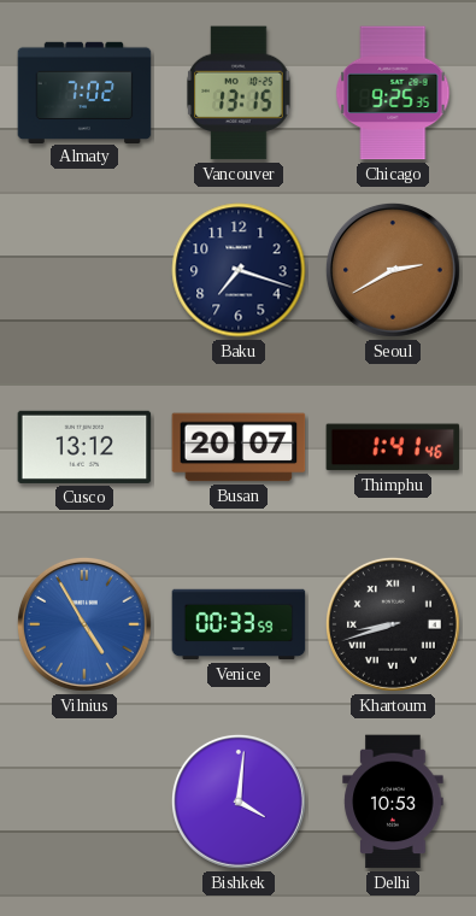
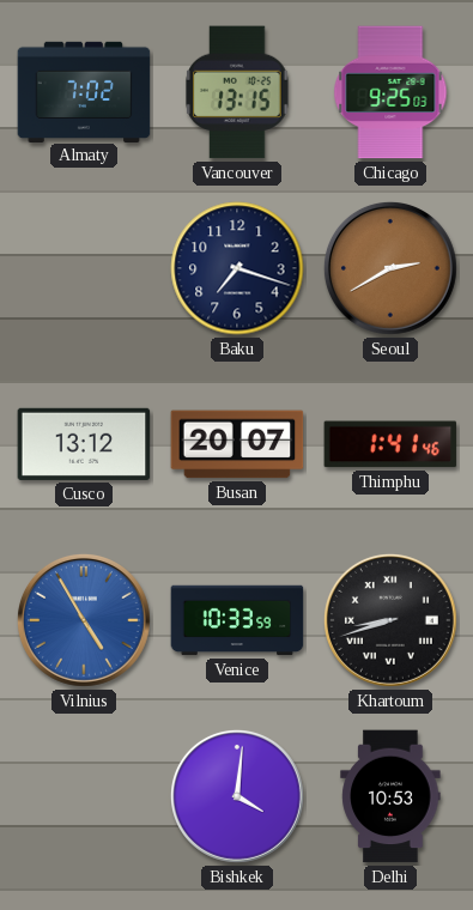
Chicago: 9:25:35 -> 9:25:03 (390, 92)
Venice: 00:33 -> 10:33 (237, 620)
